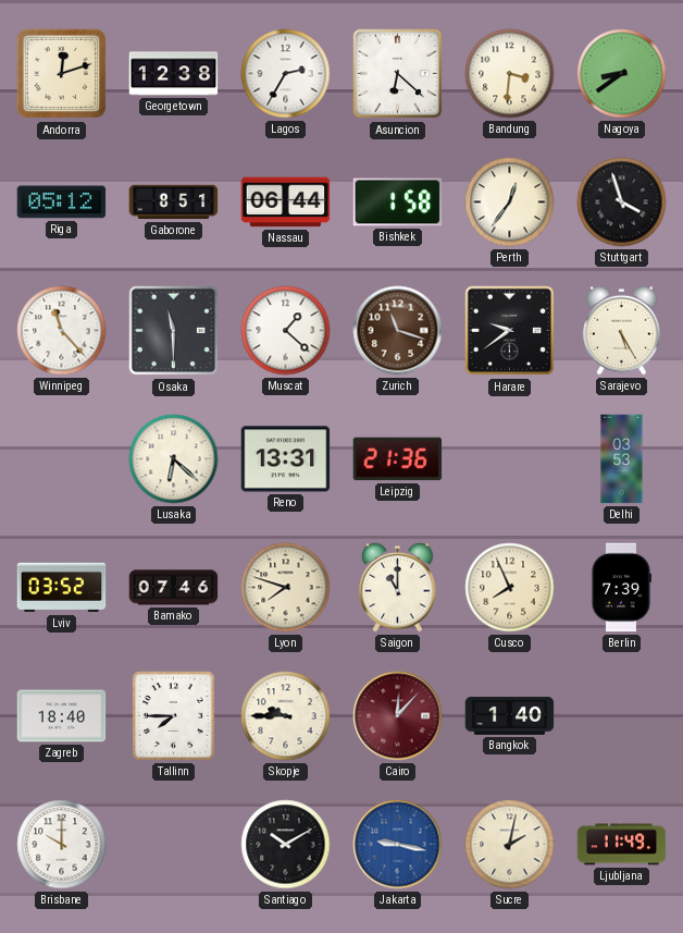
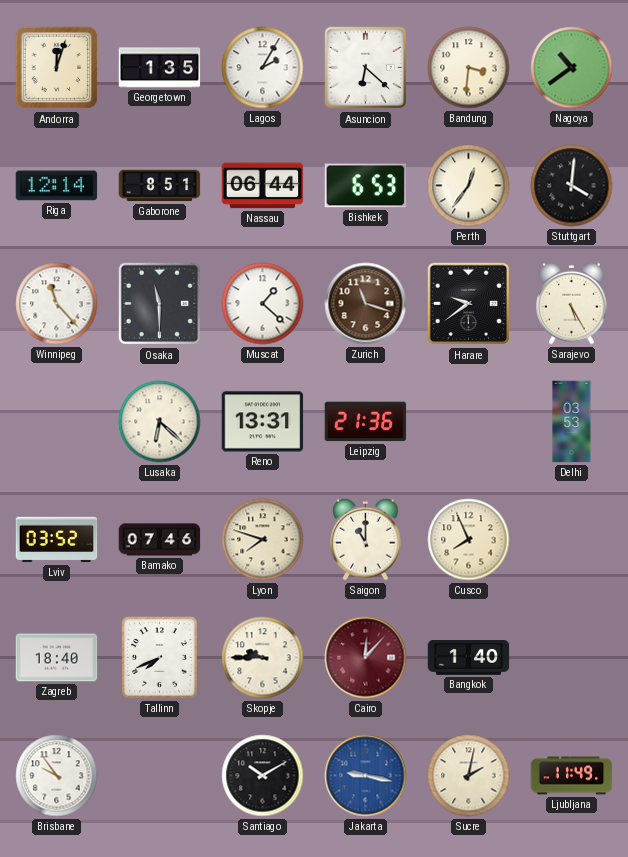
Andorra: 12:12 -> 12:03 (57, 68)
Georgetown: 12:38 -> 1:35 (160, 68)
Lagos: 2:35 -> 2:05 (263, 68)
Nagoya: 8:39 -> 10:39 (572, 68)
Riga: 05:12 -> 12:14 (57, 186)
Bishkek: 1:58 -> 6:53 (366, 186)
Stuttgart: 3:57 -> 4:01 (572, 186)
Berlin: 7:39 -> none (621, 588)
Tallinn: 7:45 -> 7:41 (160, 658)
Brisbane: 10:00 -> 9:54 (57, 776)
